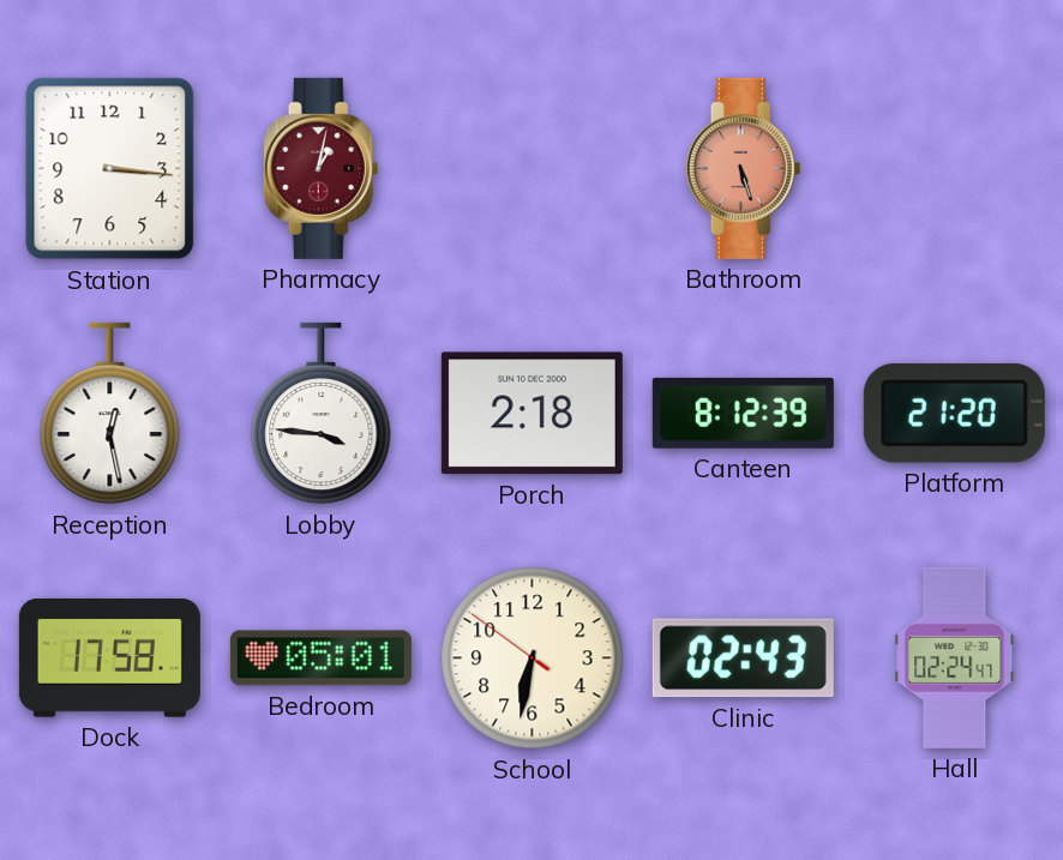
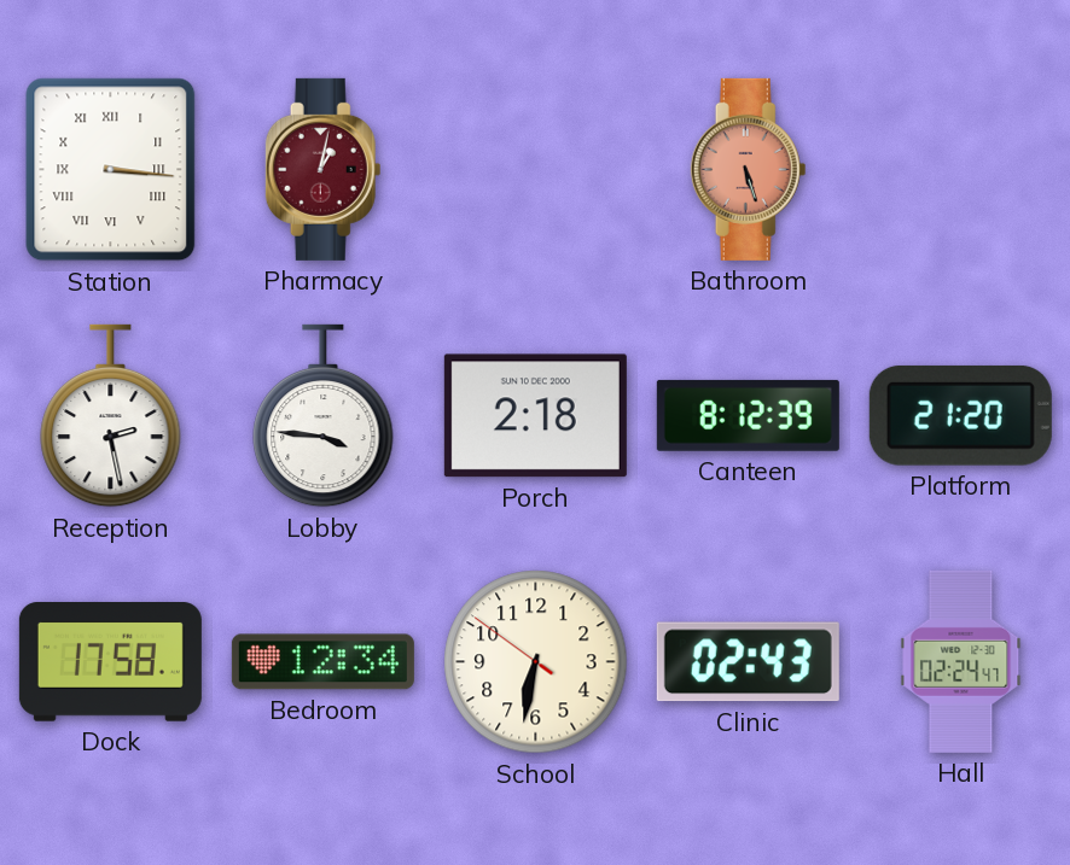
Station numerals: Arabic -> Roman (111, 170)
Reception: 12:28 -> 2:28 (111, 416)
Bedroom: 05:01 -> 12:34 (322, 662)
